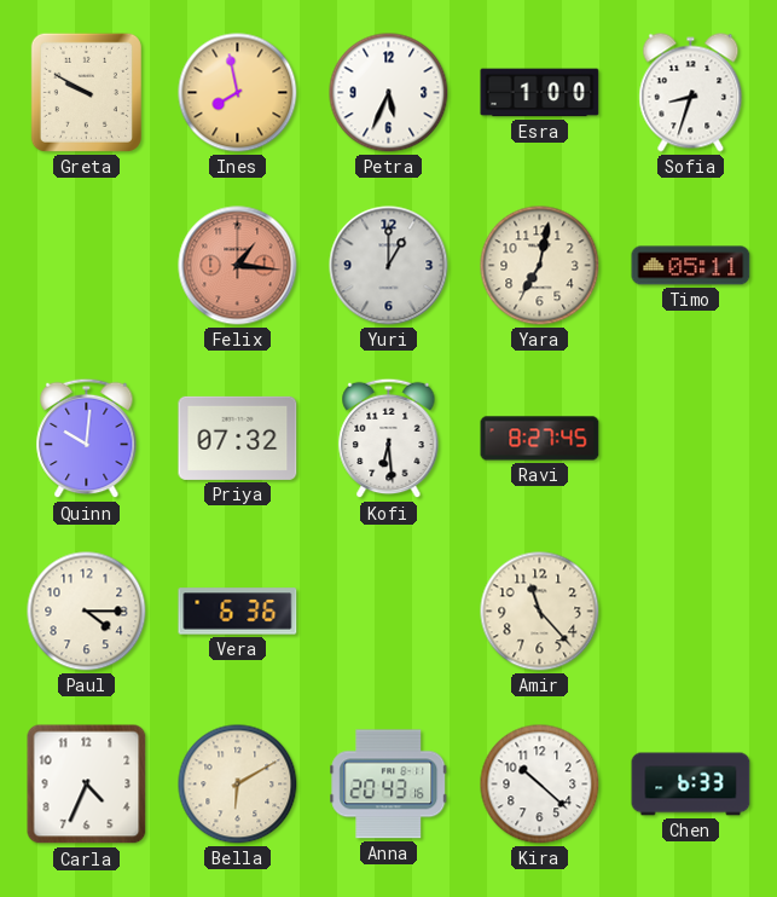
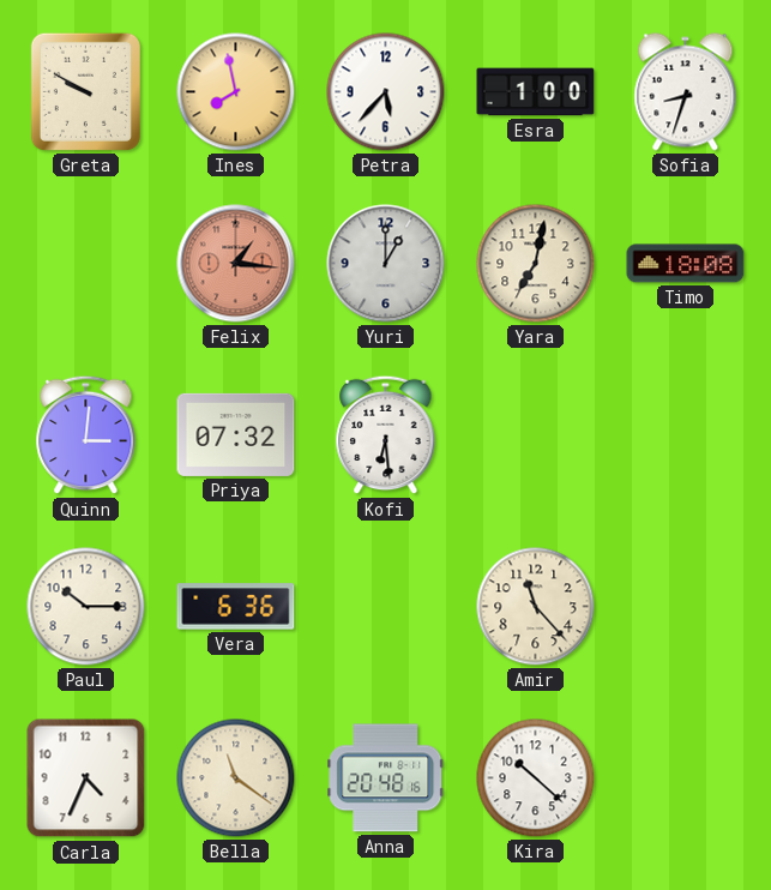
Petra: 5:34 -> 5:37 (386, 92)
Timo: 05:11 -> 18:08 (686, 264)
Quinn: 10:01 -> 3:01 (86, 435)
Ravi: 8:27 -> none (540, 439)
Paul: 4:15 -> 10:15 (86, 607)
Bella: 6:10 -> 11:21 (236, 778)
Anna: 20:43 -> 20:48 (386, 778)
Chen: 6:33 -> none (691, 785)
